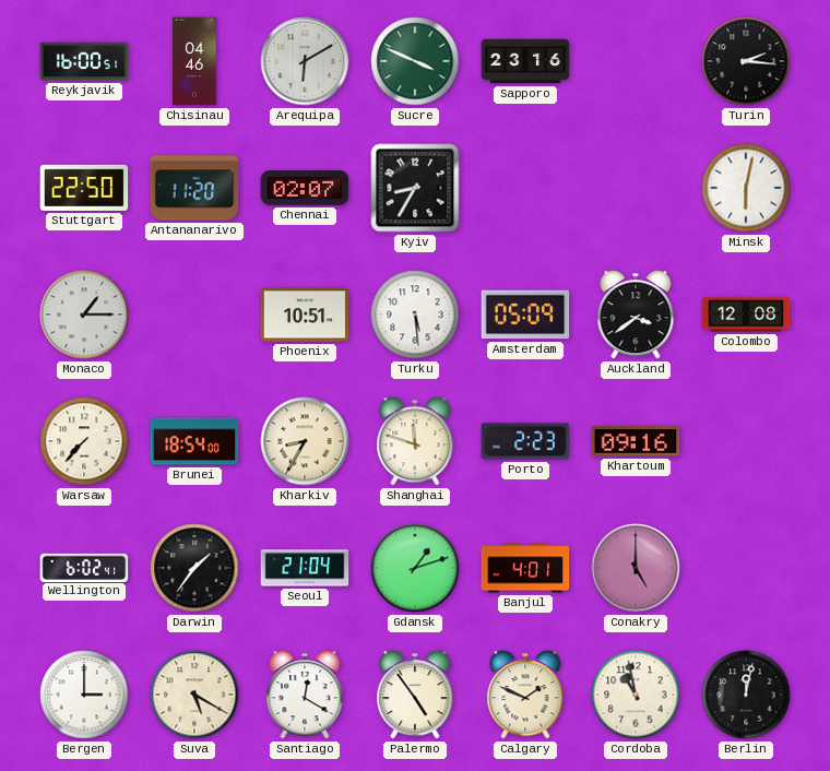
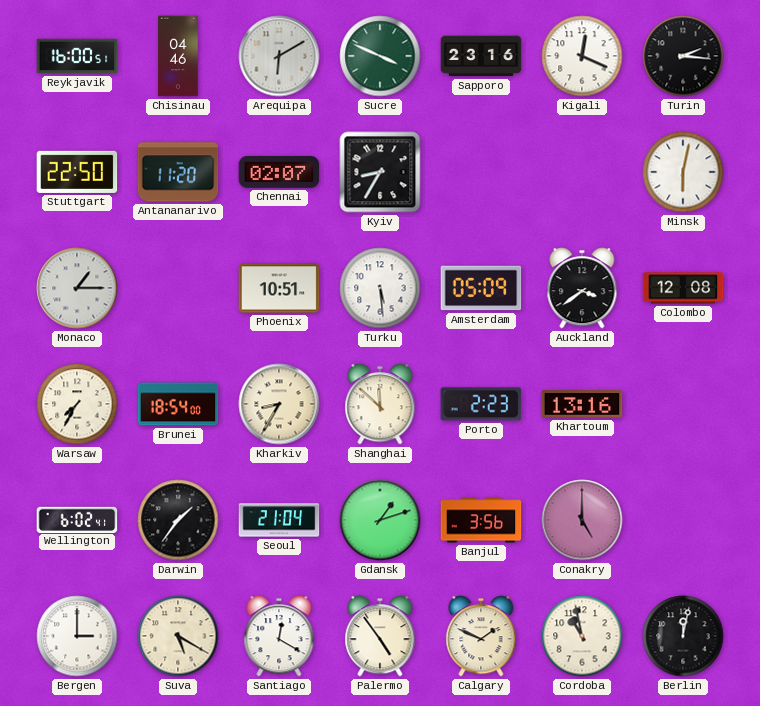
Kigali: none -> 12:19 (582, 56)
Warsaw: 7:37 -> 7:35 (77, 404)
Shanghai: 11:48 -> 11:52 (380, 404)
Khartoum: 09:16 -> 13:16 (582, 404)
Banjul: 4:01 -> 3:56 (481, 520)
